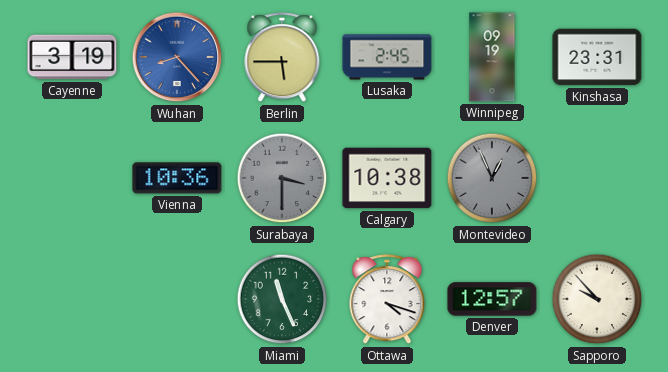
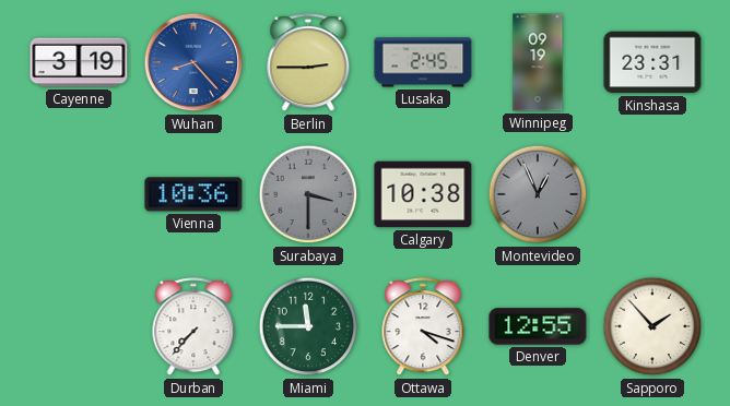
Berlin: 5:45 -> 2:45 (308, 63)
Durban: none -> 7:37 (193, 327)
Miami: 11:26 -> 11:45 (308, 326)
Denver: 12:57 -> 12:55 (538, 326)
Sapporo: 9:53 -> 1:53 (652, 326)
